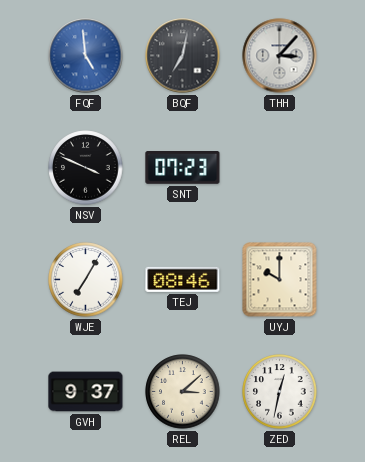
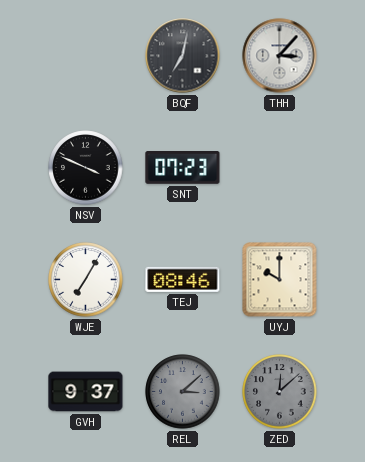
FQF: 4:59 -> none (86, 56)
REL dial: cream -> grey (183, 392)
ZED: 12:32 -> 12:08 (280, 392)
ZED dial: white -> grey (280, 392)
